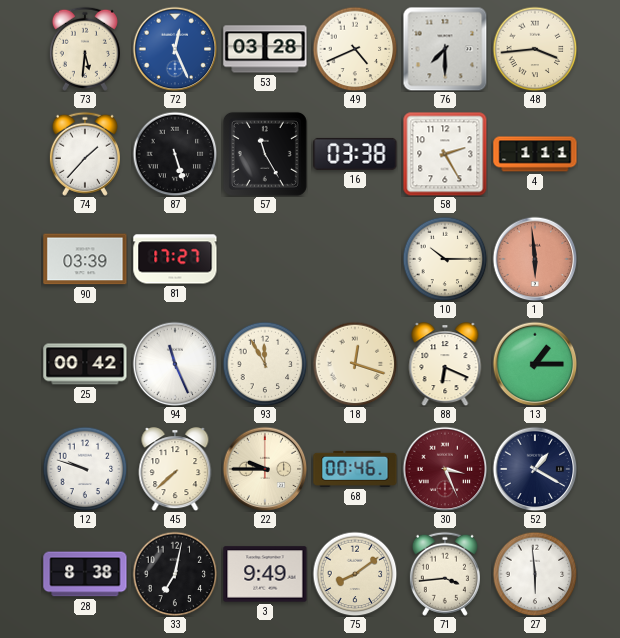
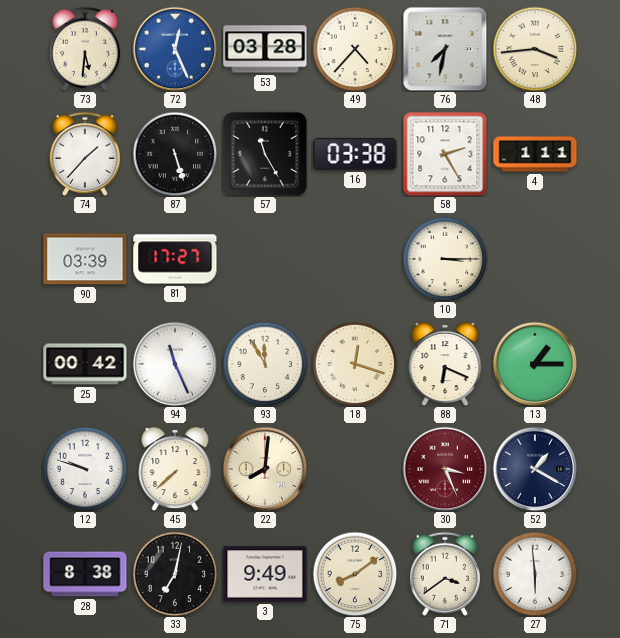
49: 4:41 -> 4:37 (355, 49)
76: 7:30 -> 7:32 (445, 49)
10: 10:15 -> 3:15 (445, 259)
1: 5:59 -> none (535, 259)
22: 9:45 -> 8:01 (265, 469)
68: 00:46 -> none (355, 469)
71: 3:44 -> 3:39 (445, 574)
